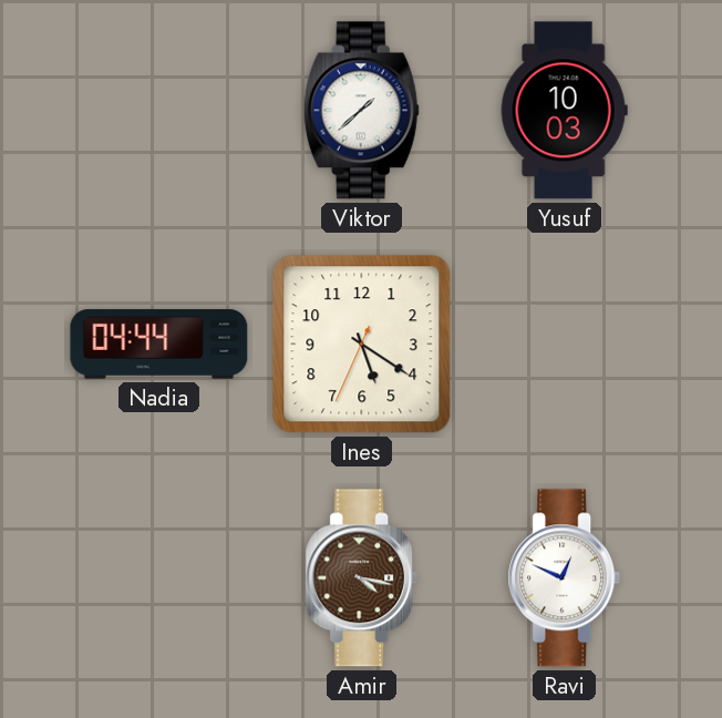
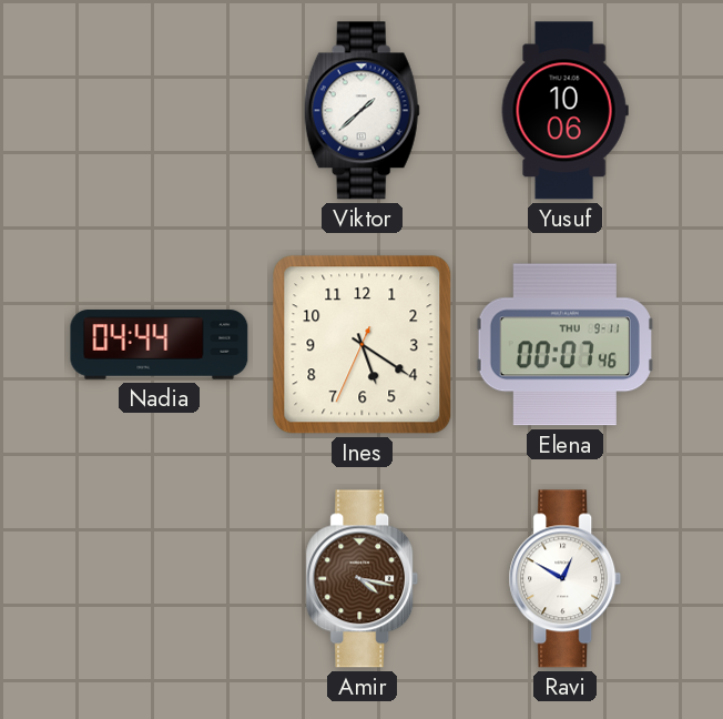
Yusuf: 10:03 -> 10:06 (564, 111)
Elena: none -> 00:07 (564, 345)
Ravi: 12:49 -> 12:50 (566, 579)
